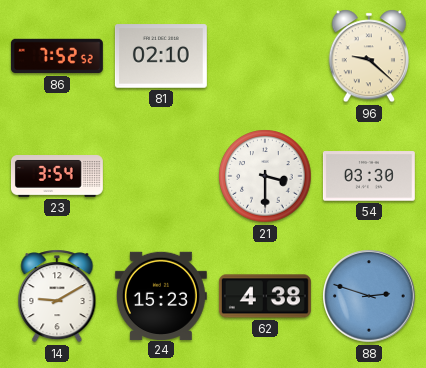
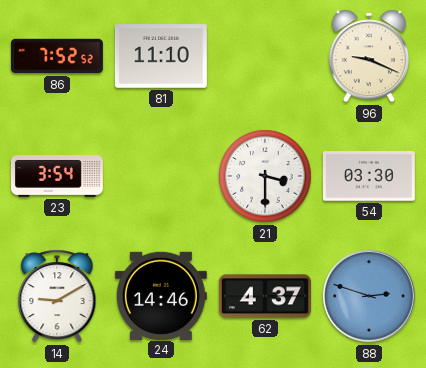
81: 02:10 -> 11:10 (161, 56)
96: 9:22 -> 9:19 (368, 56)
24: 15:23 -> 14:46 (161, 295)
62: 4:38 -> 4:37 (265, 296)
